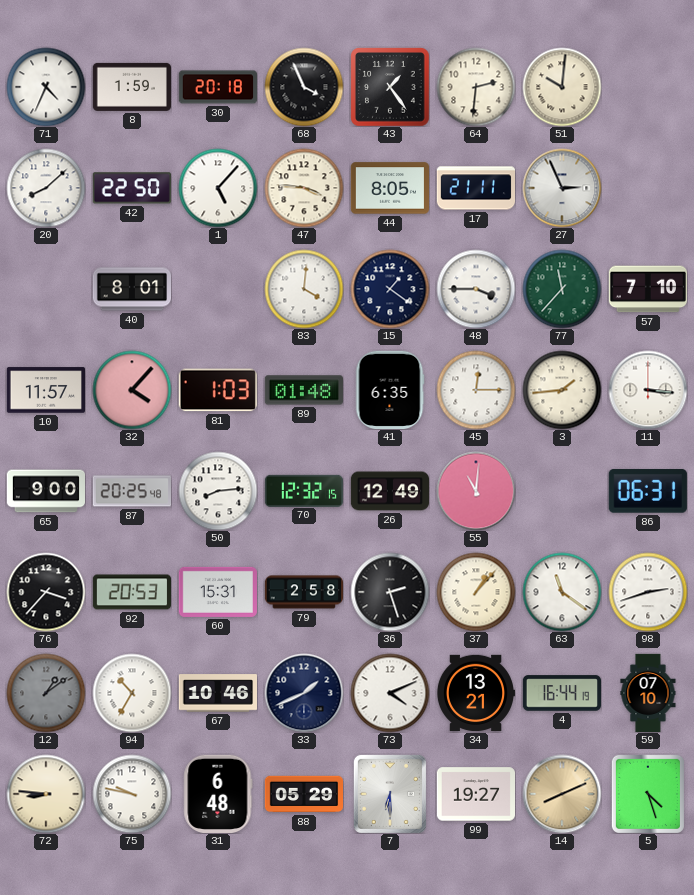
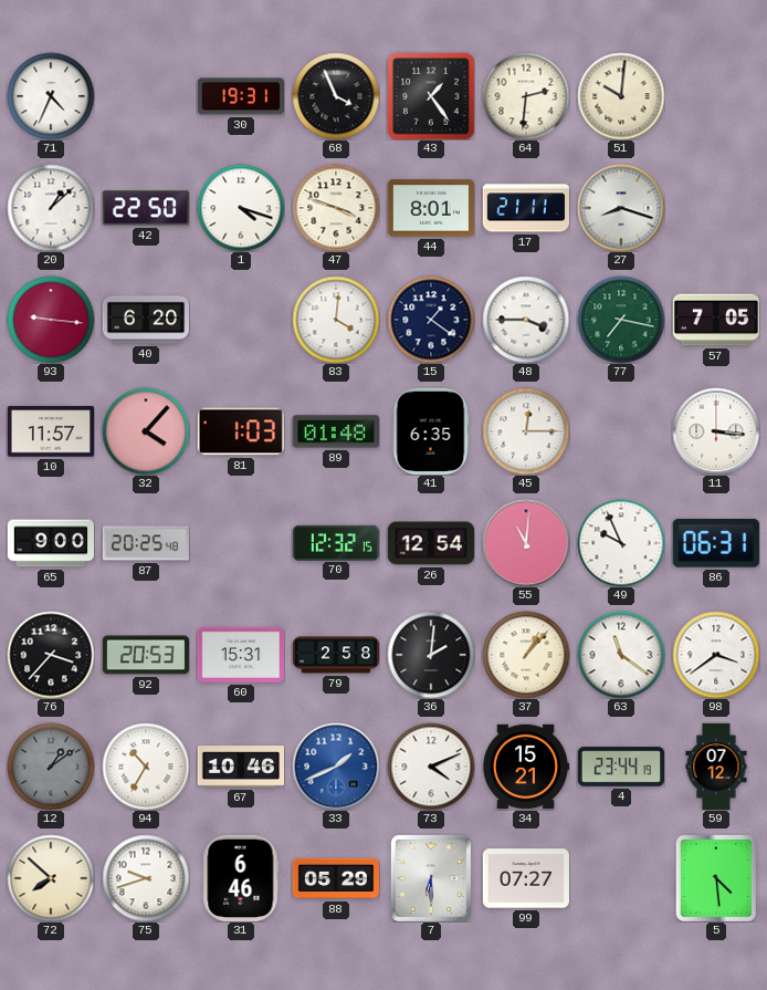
8: 1:59 -> none (131, 87)
30: 20:18 -> 19:31 (240, 96)
20: 8:08 -> 1:08 (51, 208)
1: 5:07 -> 4:18 (241, 208)
47: 3:46 -> 3:48 (336, 208)
44: 8:05 -> 8:01 (430, 208)
27: 2:56 -> 8:18 (621, 208)
93: none -> 9:16 (51, 320)
40: 8:01 -> 6:20 (145, 320)
77: 11:37 -> 7:17 (621, 320)
57: 7:10 -> 7:05 (716, 320)
3: 1:44 -> none (562, 390)
50: 8:14 -> none (218, 491)
26: 12:49 -> 12:54 (430, 543)
49: none -> 9:56 (621, 543)
36: 2:27 -> 2:01 (431, 655)
98: 2:42 -> 3:39 (716, 655)
33 dial: navy -> blue (336, 767)
34: 13:21 -> 15:21 (525, 767)
4: 16:44 -> 23:44 (620, 767)
59: 07:10 -> 07:12 (716, 767)
72: 8:46 -> 7:52 (51, 878)
75: 9:47 -> 9:42 (146, 878)
31: 6:48 -> 6:46 (241, 878)
99: 19:27 -> 07:27 (525, 878)
14: 8:11 -> none (562, 794)
5: 4:27 -> 4:29 (716, 878)
